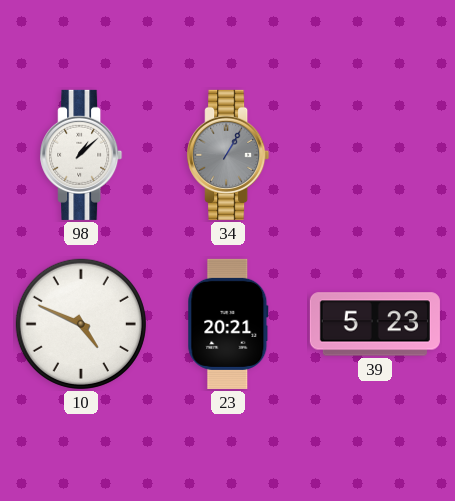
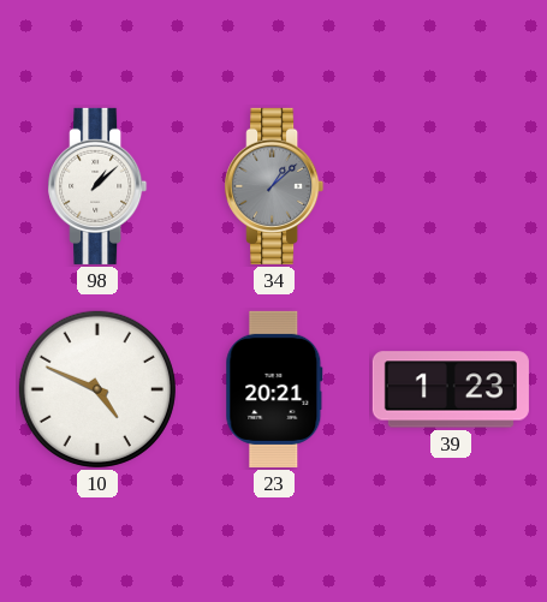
34: 1:05 -> 1:08 (274, 186)
39: 5:23 -> 1:23 (451, 389)
